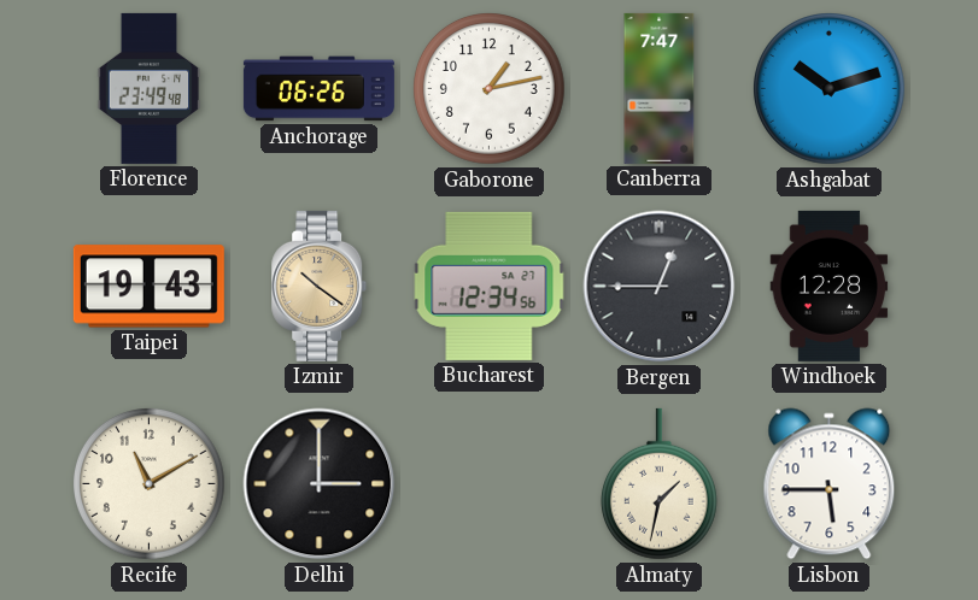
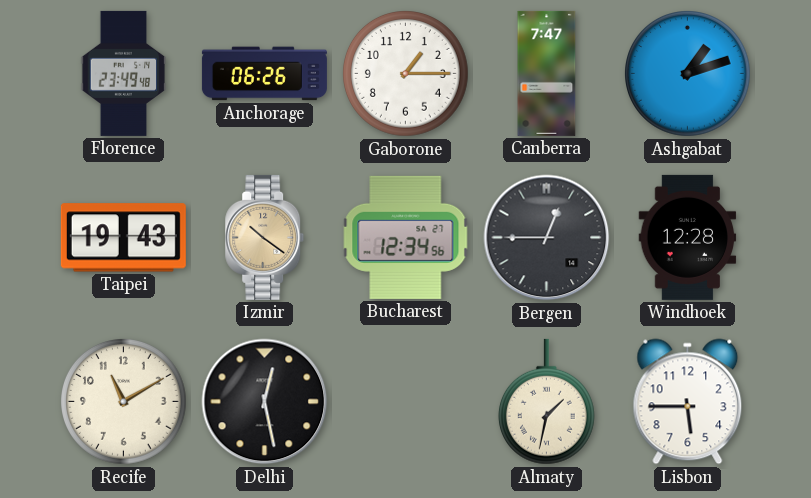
Gaborone: 1:13 -> 1:15 (406, 74)
Ashgabat: 10:12 -> 1:12 (688, 74)
Delhi: 3:00 -> 12:28 (265, 402)
